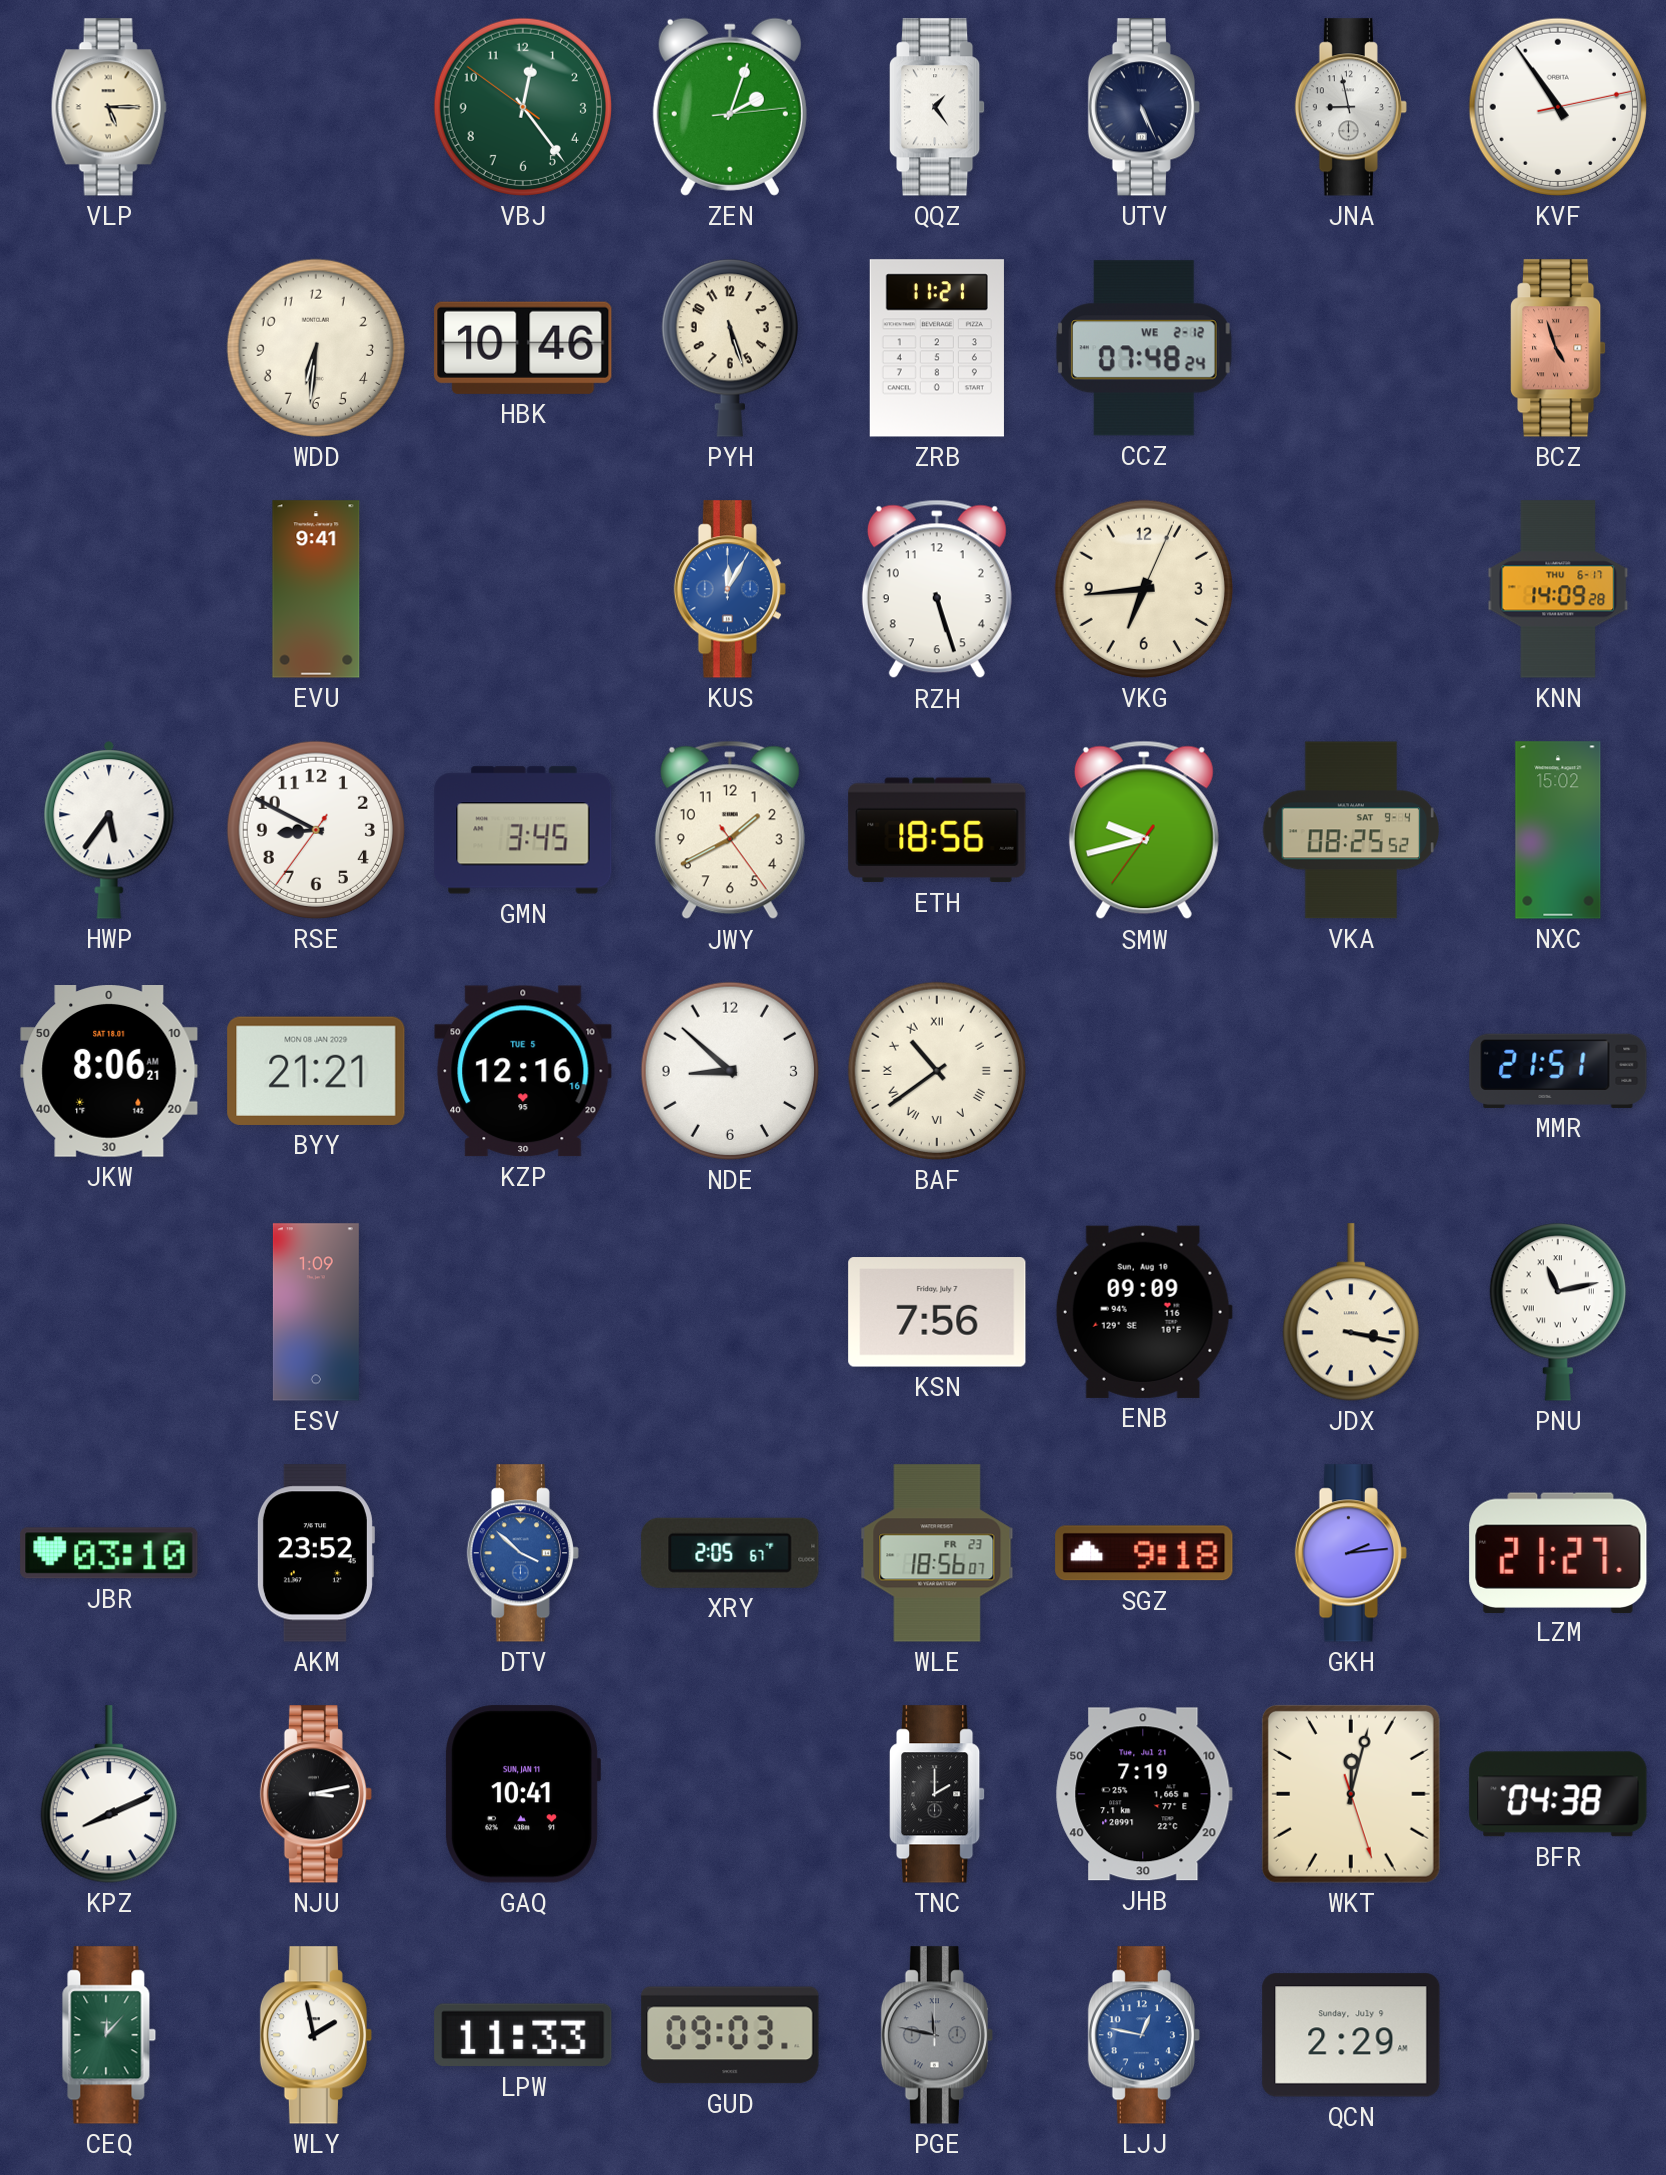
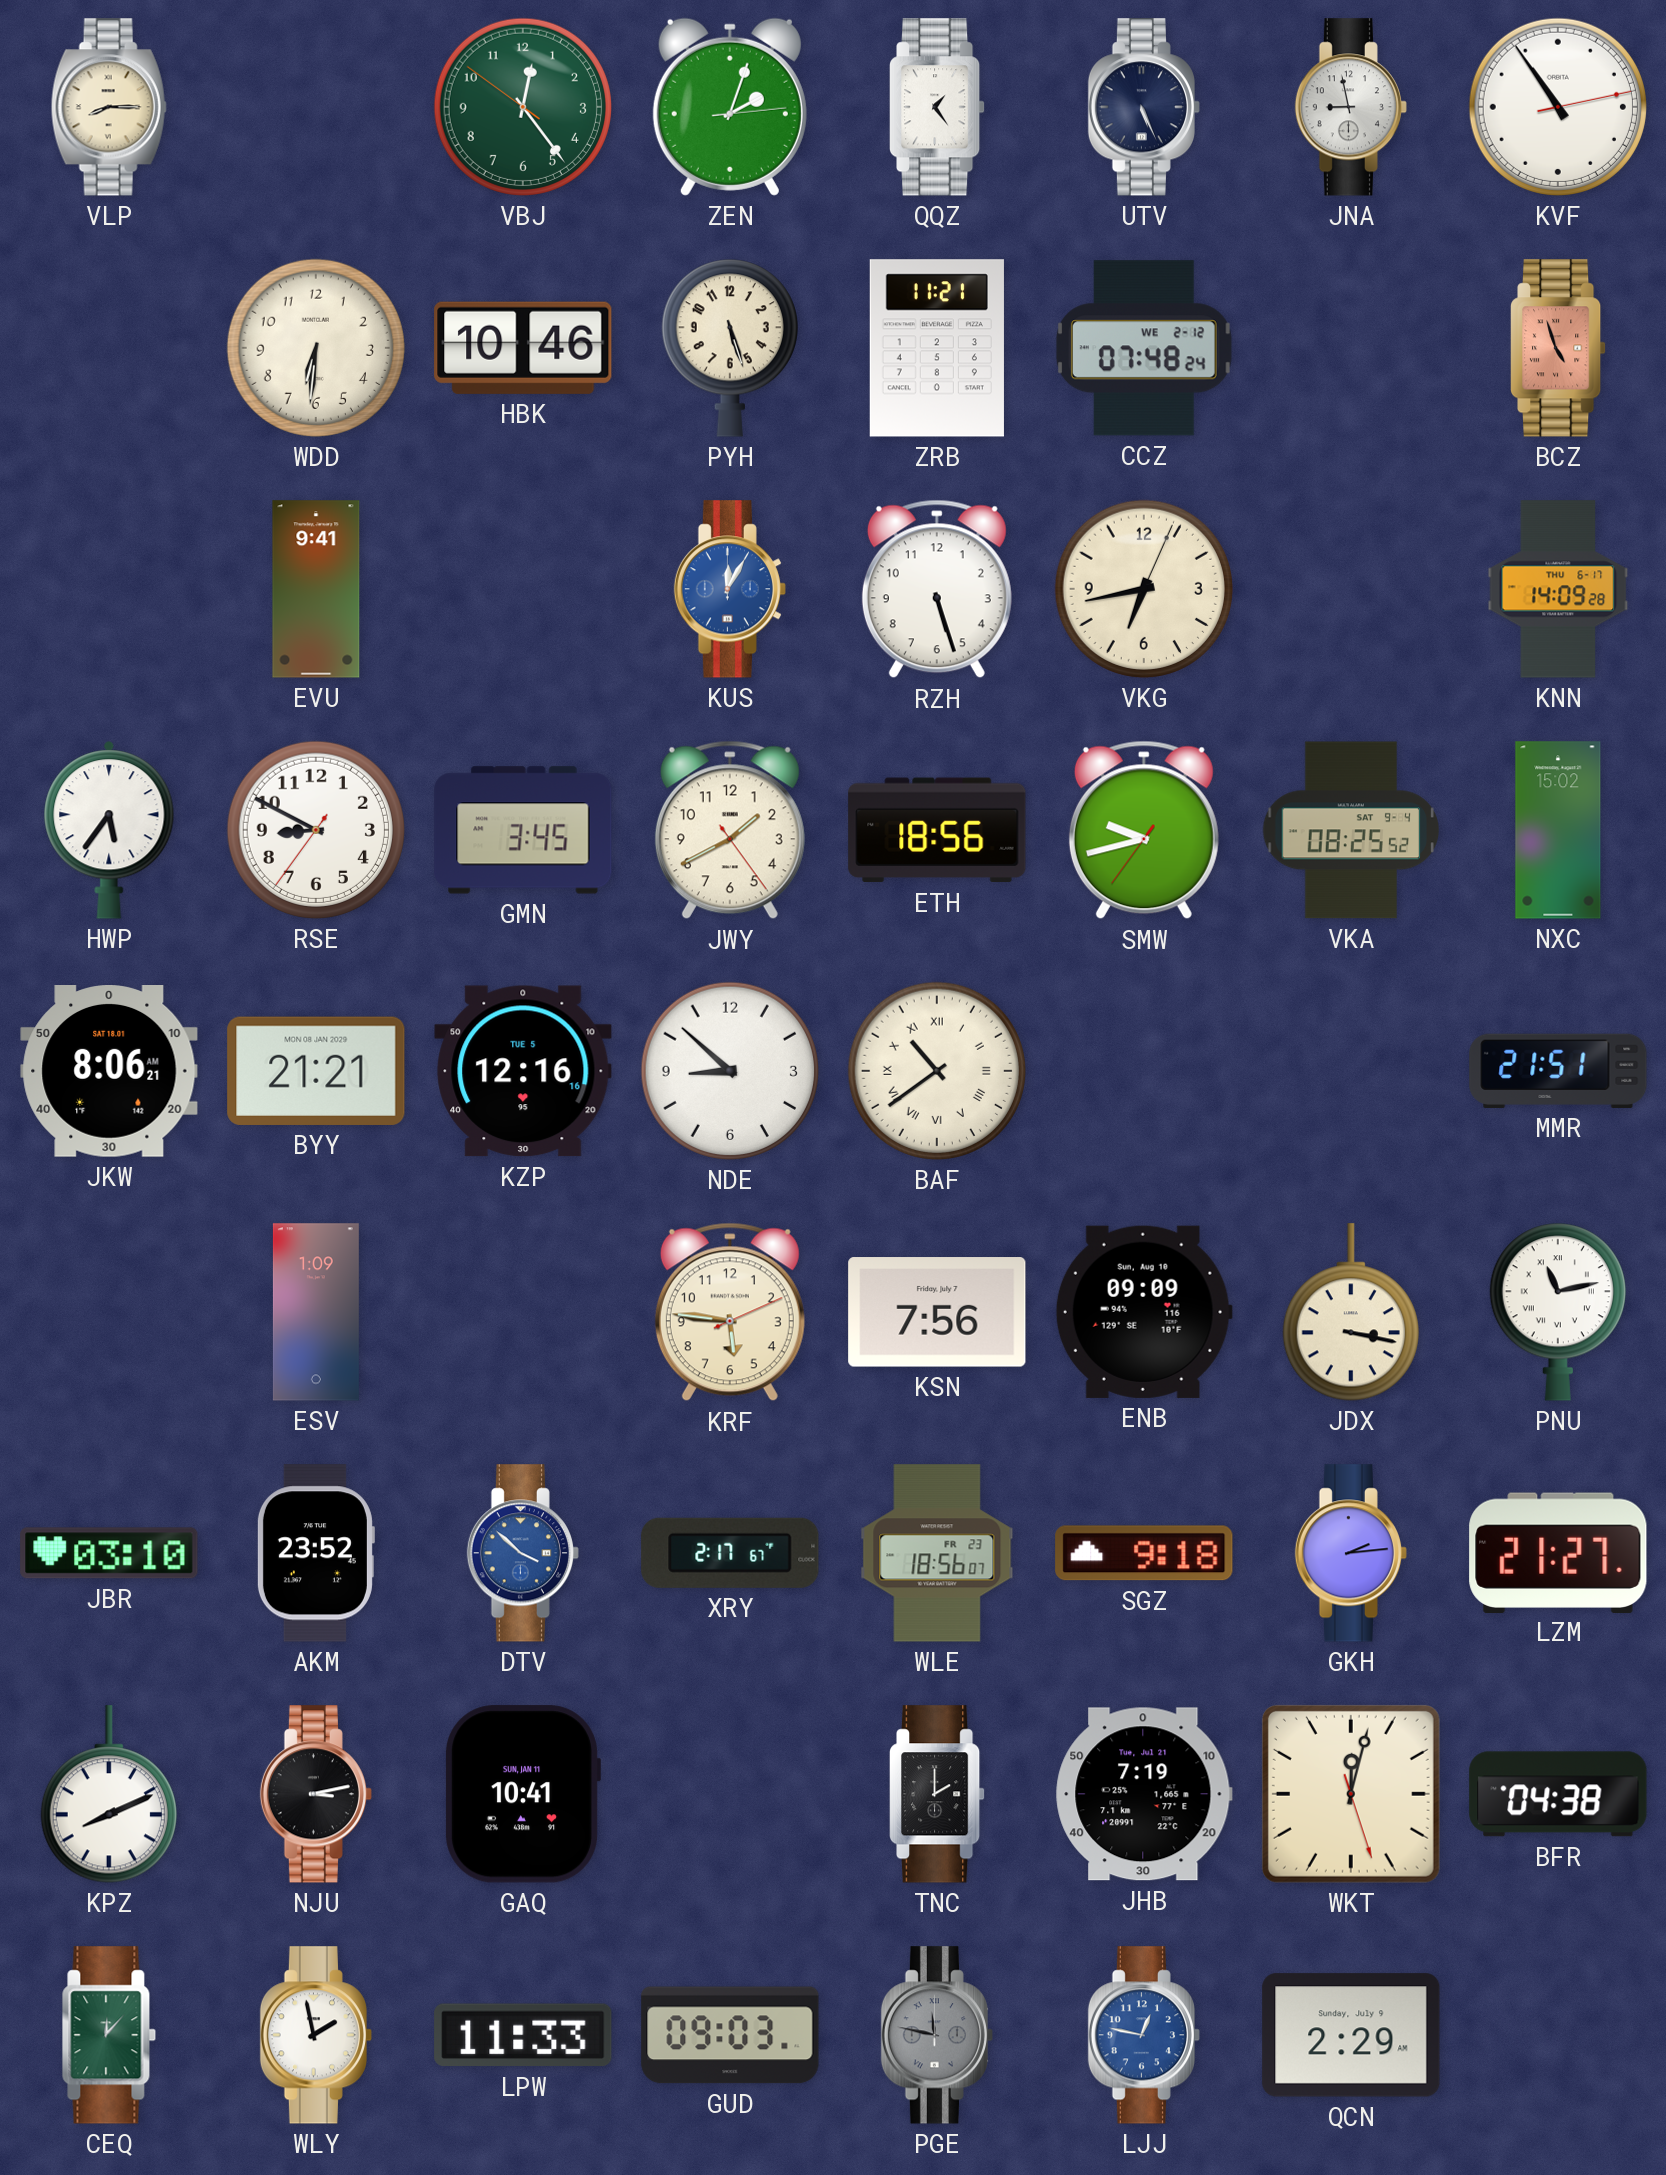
VLP: 5:15 -> 8:15 (109, 107)
VKG: 6:44 -> 6:43 (1144, 589)
KRF: none -> 5:46 (730, 1312)
XRY: 2:05 -> 2:17 (730, 1553)
